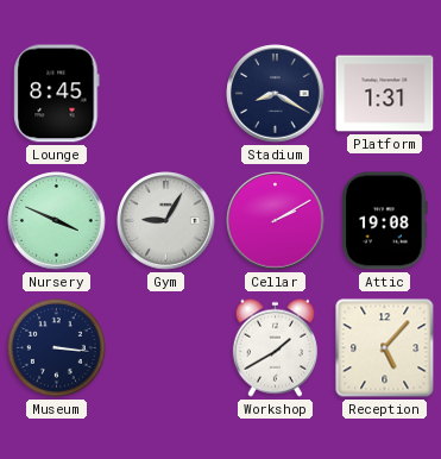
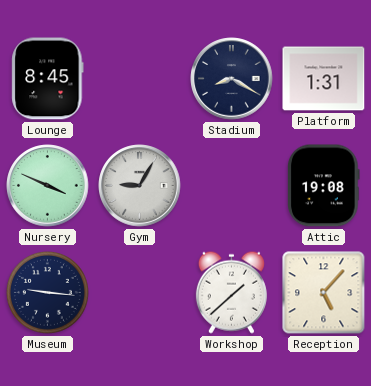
Cellar: 2:10 -> none (276, 221)
Museum: 3:16 -> 9:16 (47, 292)
Workshop: 1:40 -> 1:38 (231, 292)
